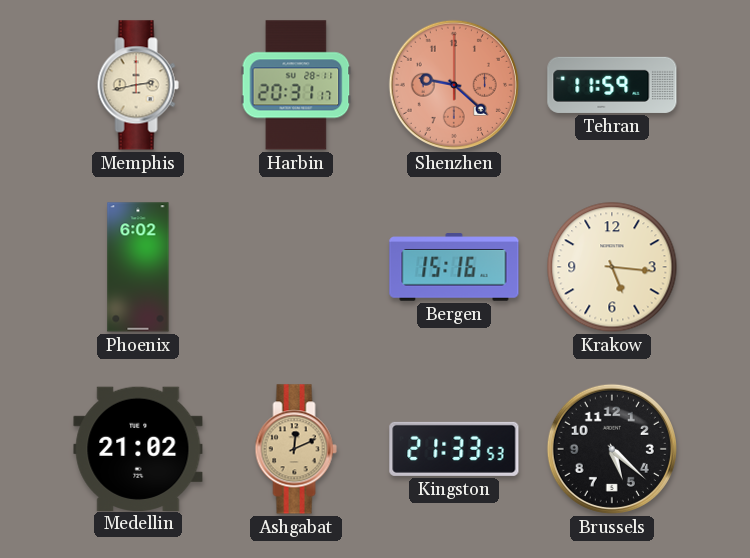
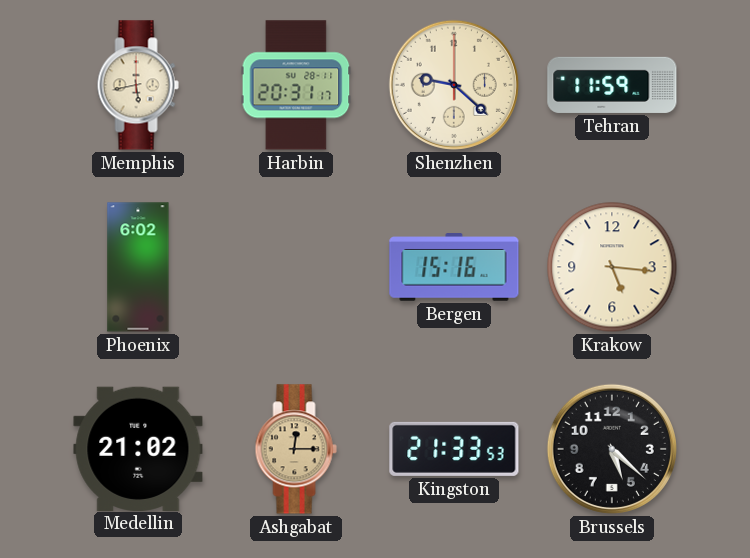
Memphis: 2:43 -> 5:43 (138, 85)
Shenzhen dial: salmon -> cream (454, 85)
Ashgabat: 12:11 -> 12:15 (296, 449)
